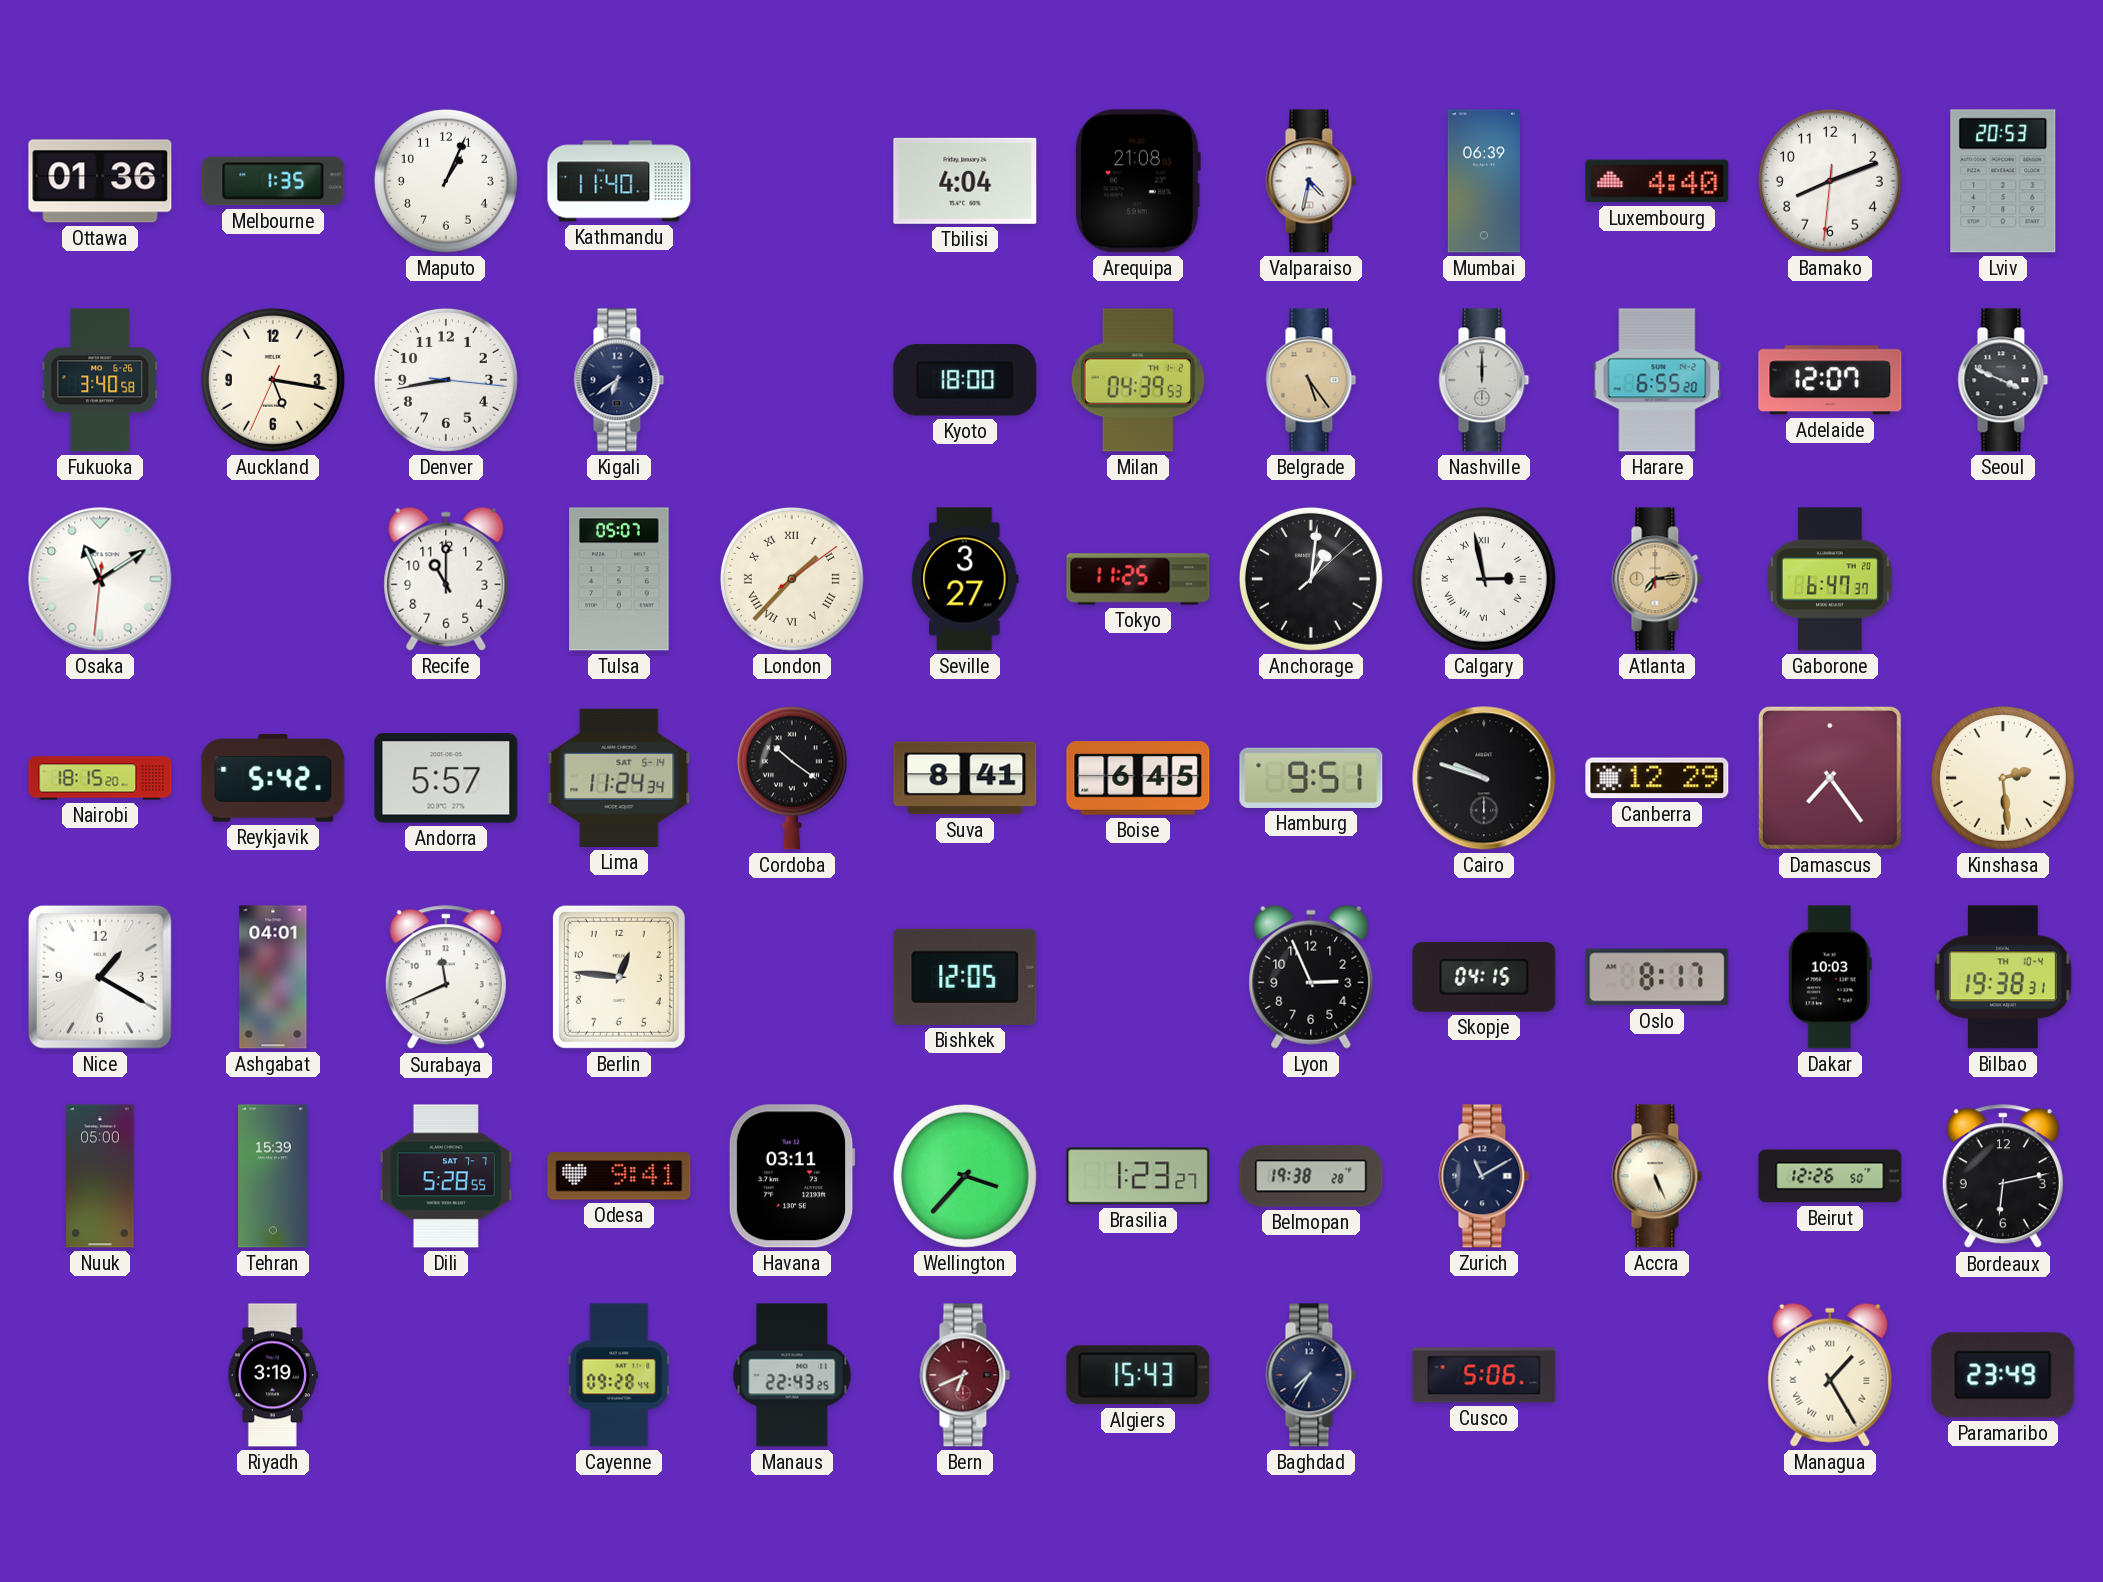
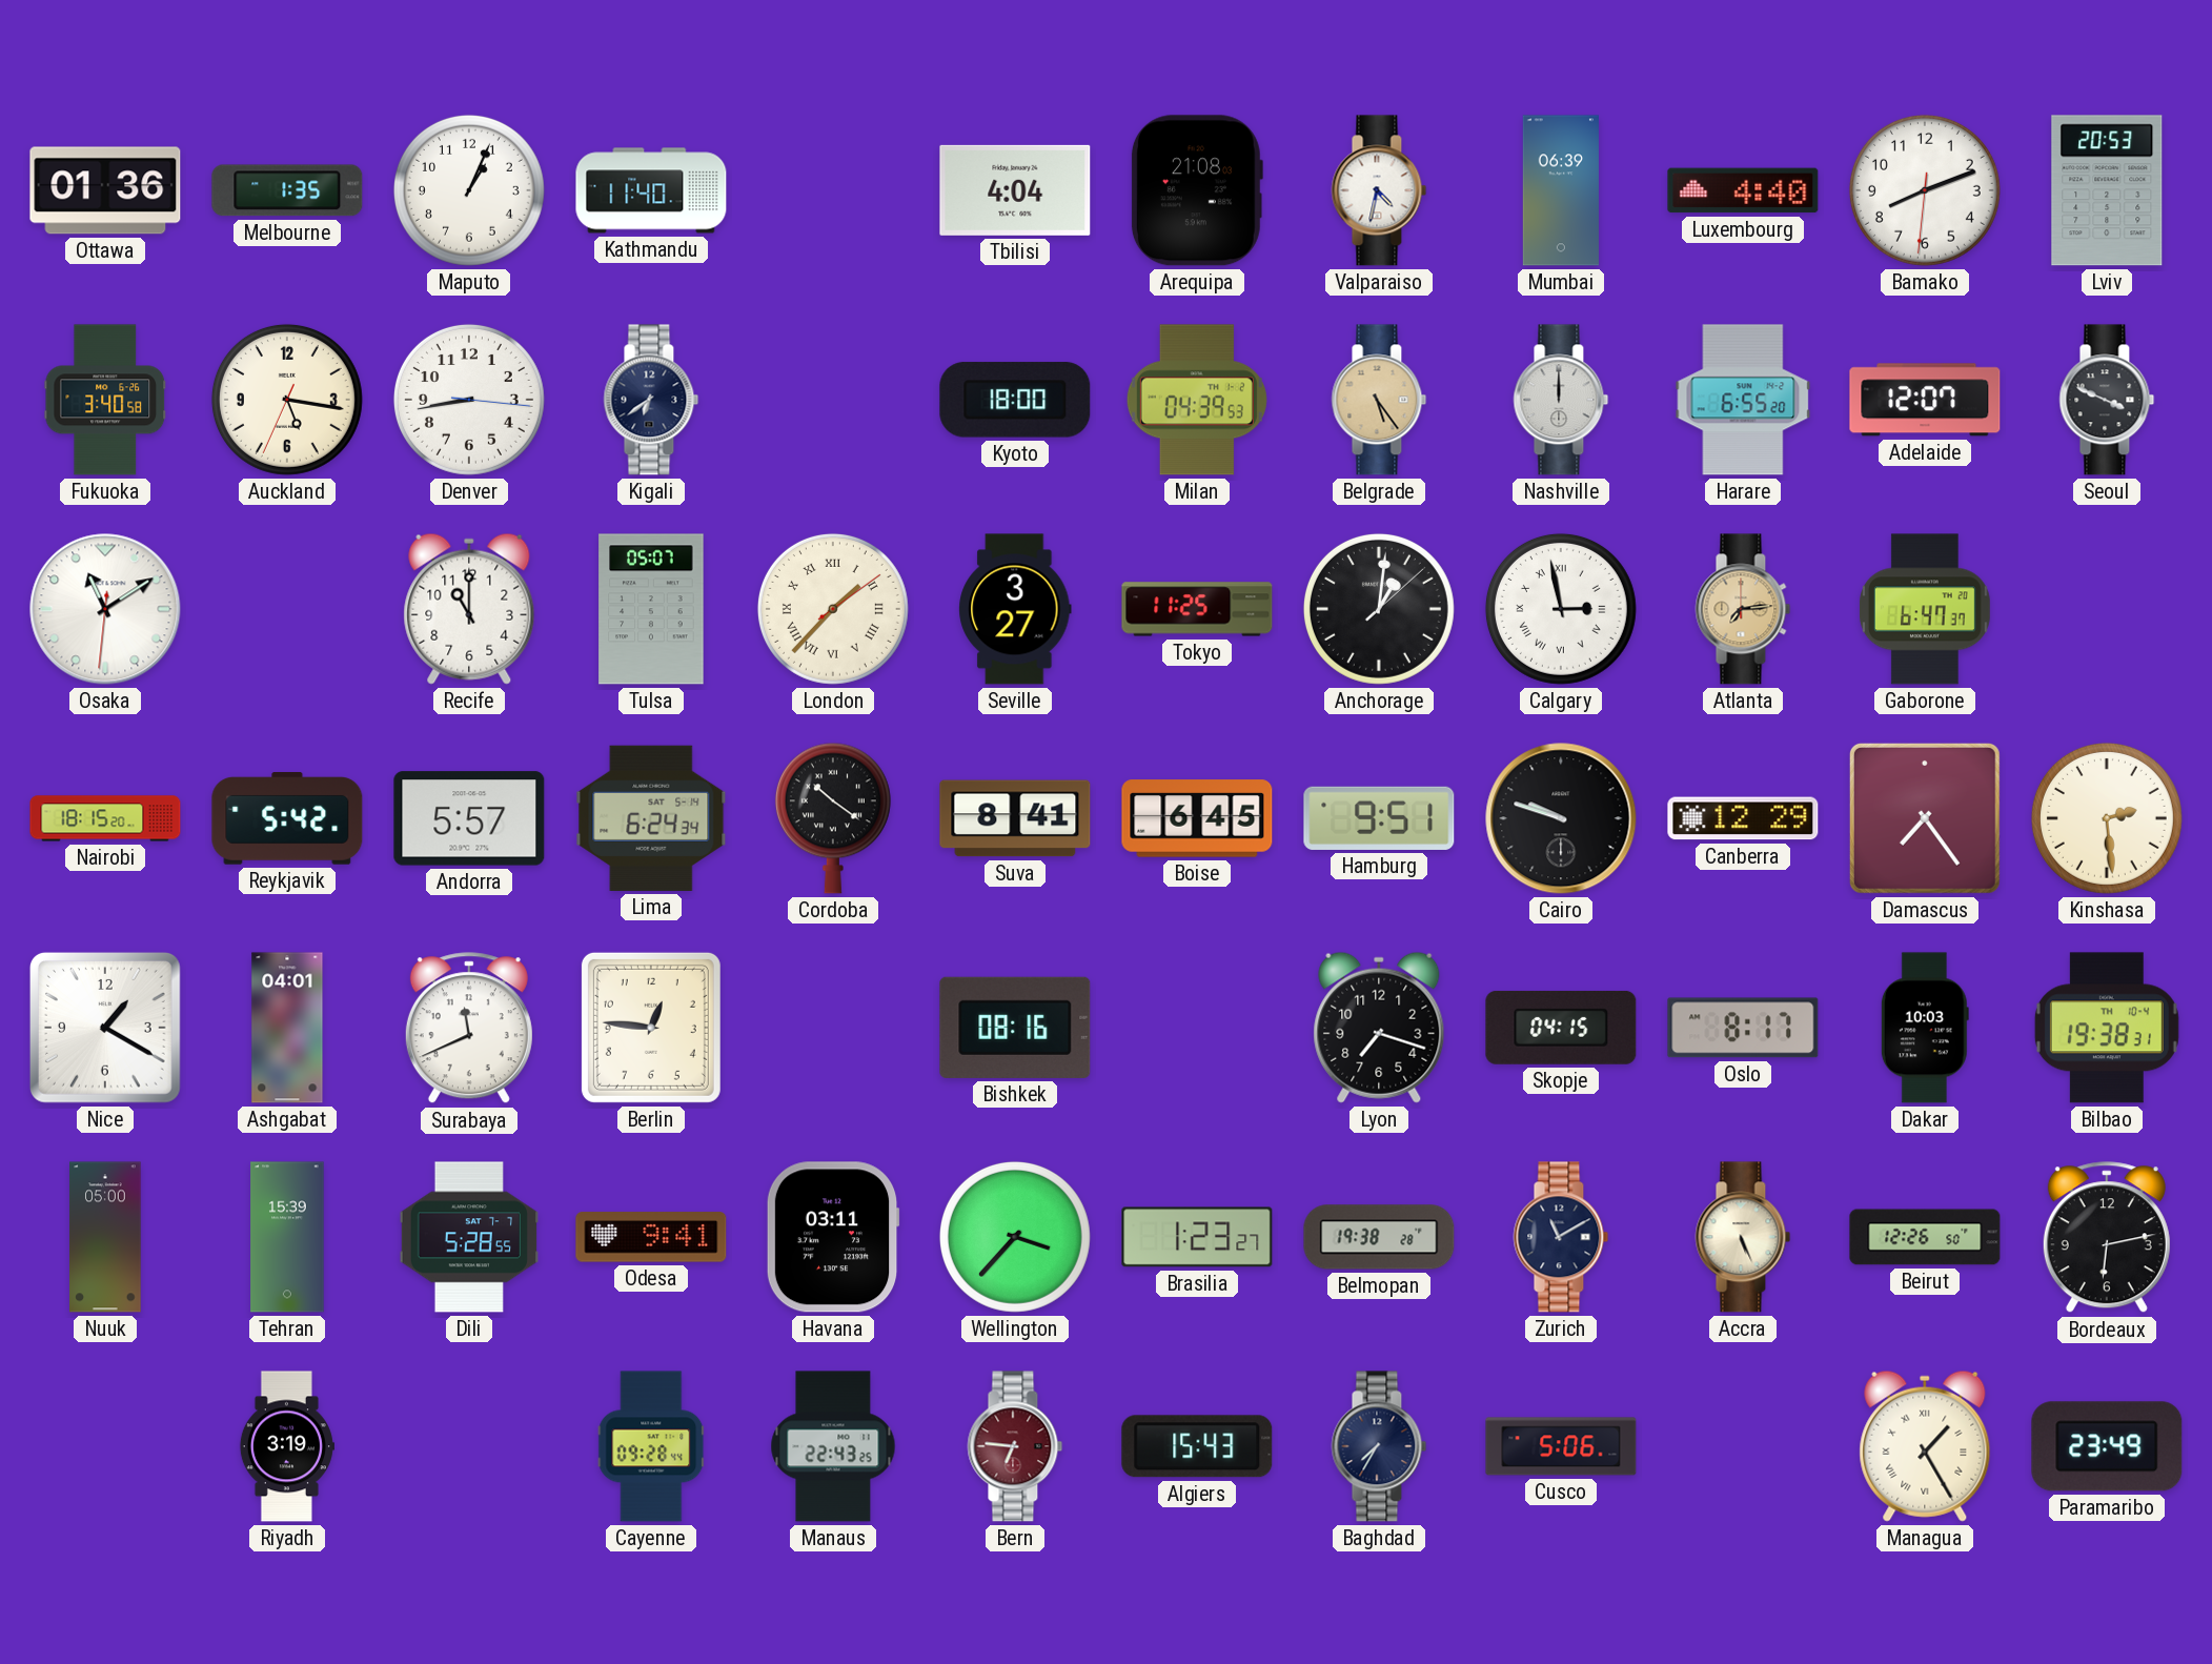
Lima: 11:24 -> 6:24 (651, 818)
Bishkek: 12:05 -> 08:16 (1015, 1028)
Lyon: 2:56 -> 7:18 (1379, 1028)
Bern: 6:41 -> 6:46 (1015, 1446)
